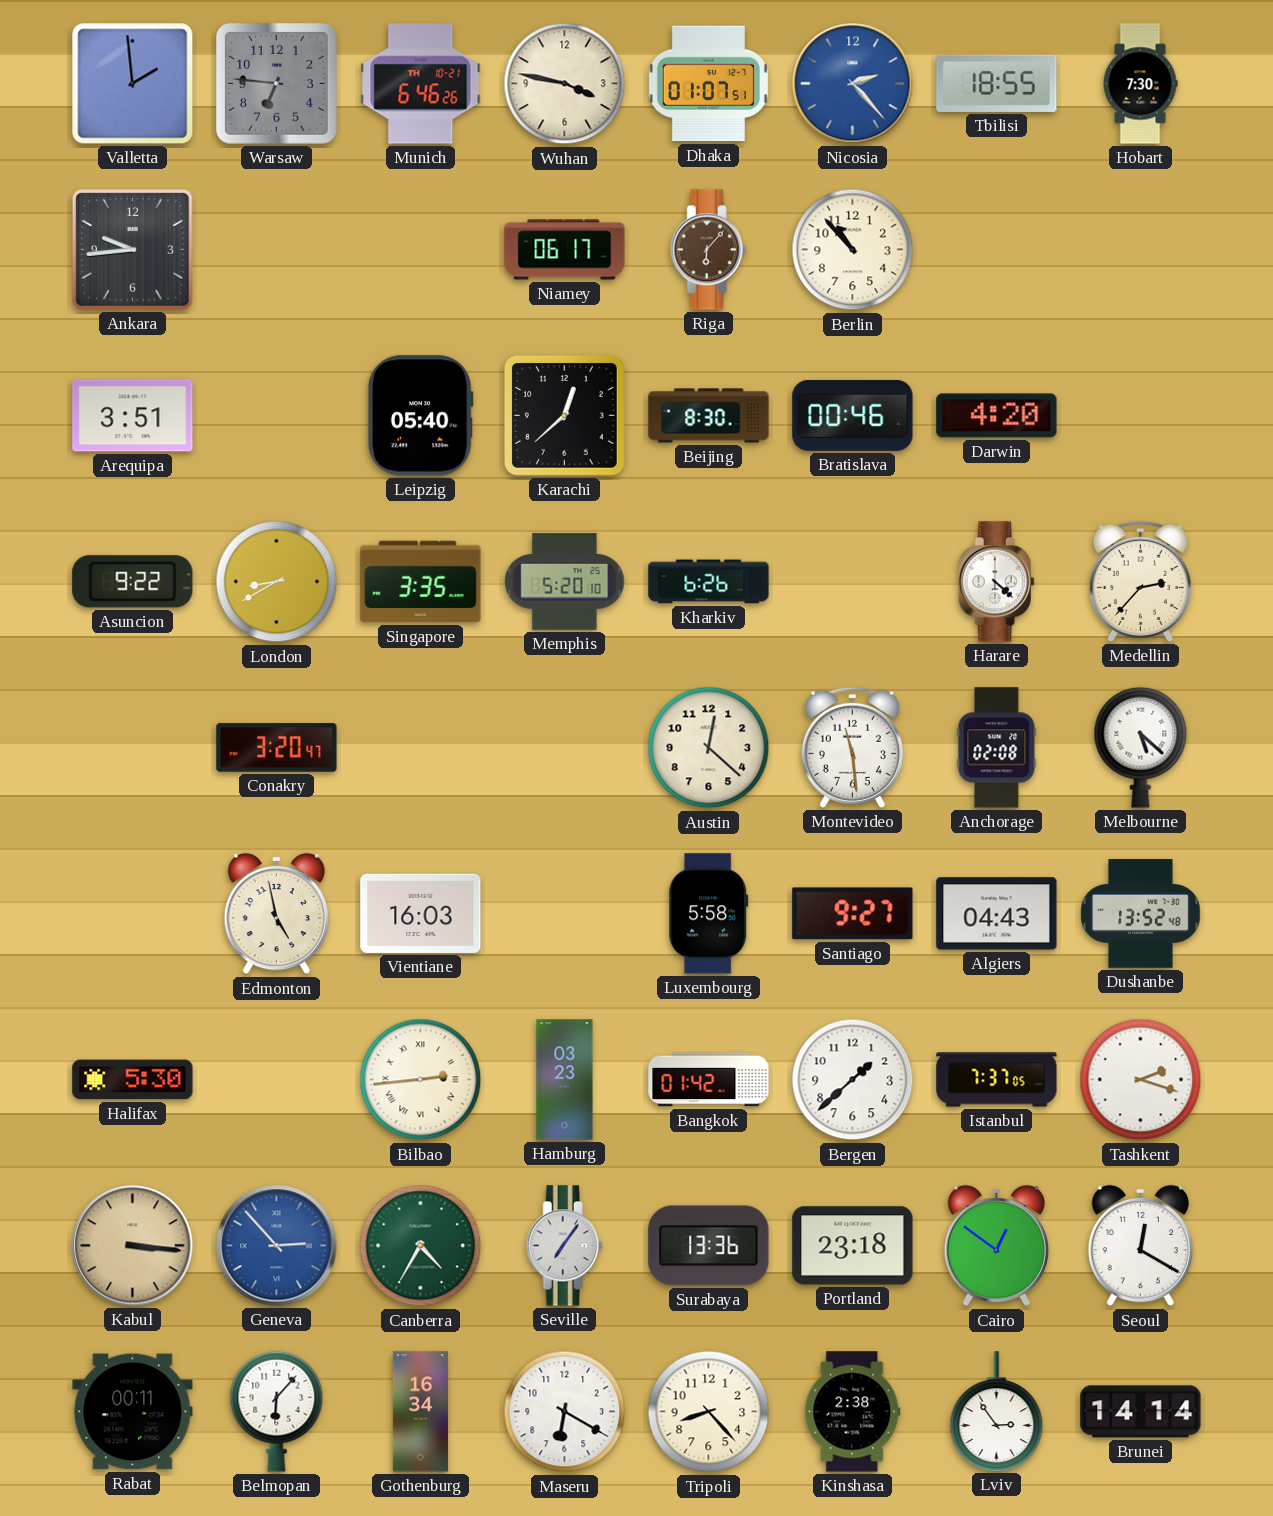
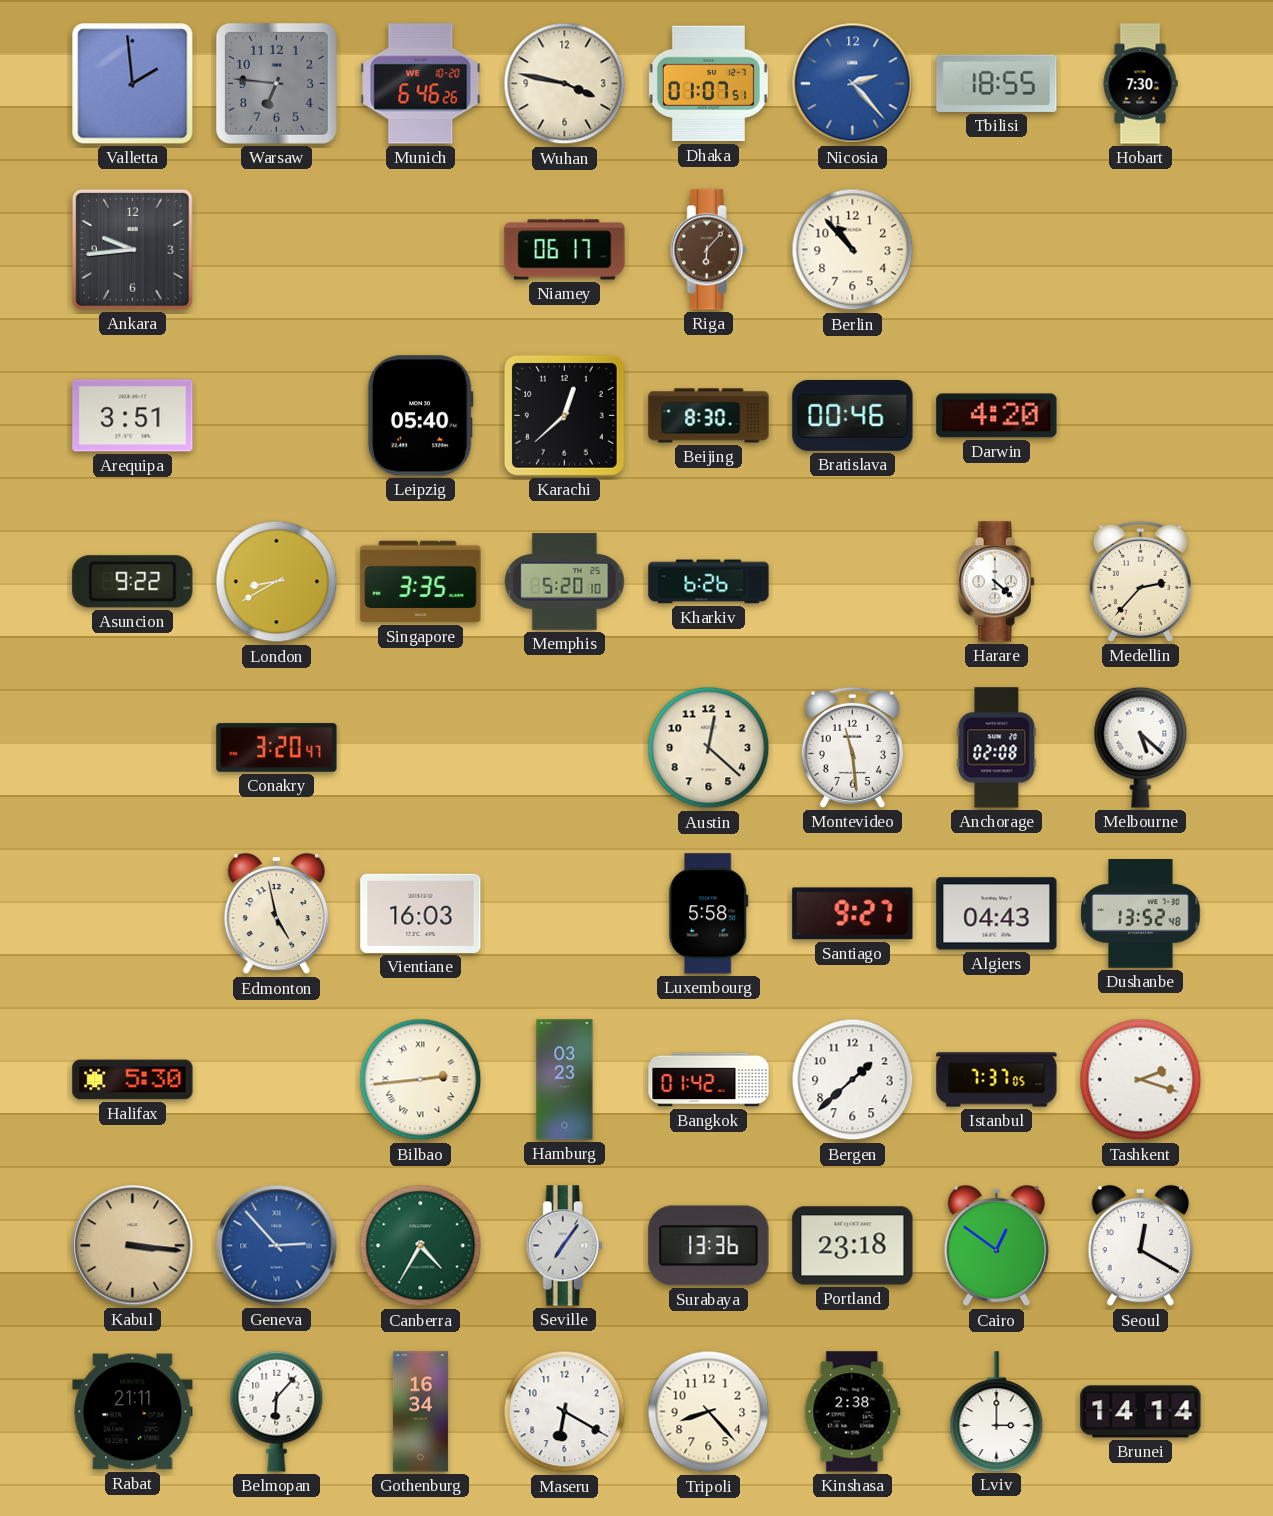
Munich date: TH 10-21 -> WE 10-20 (421, 84)
Rabat: 00:11 -> 21:11 (133, 1412)
Lviv: 2:54 -> 3:00 (997, 1411)
